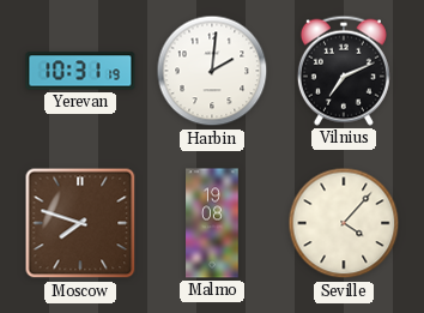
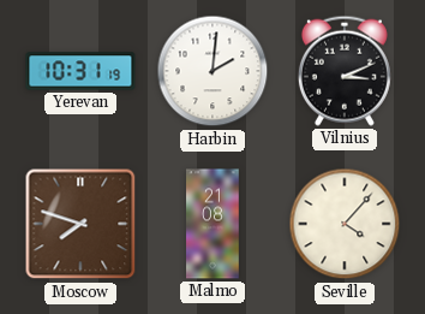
Vilnius: 7:11 -> 3:11 (345, 71)
Malmo: 19:08 -> 21:08 (212, 224)
